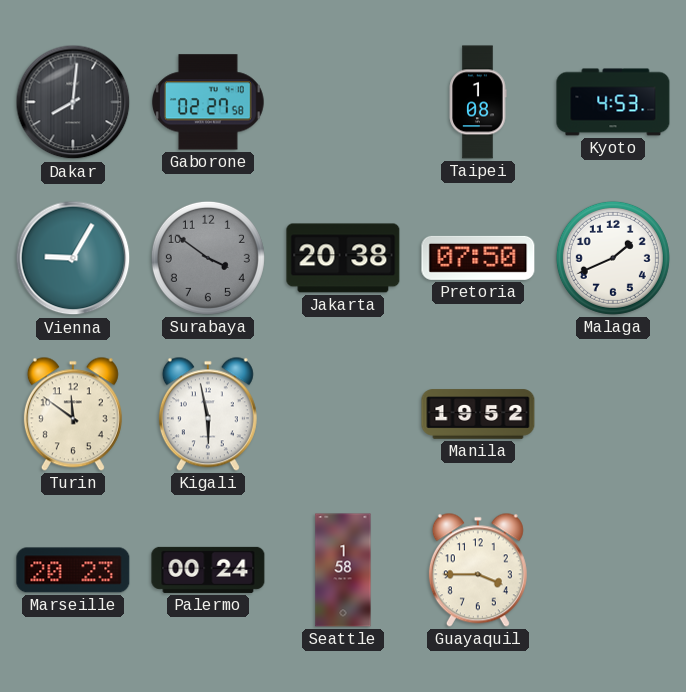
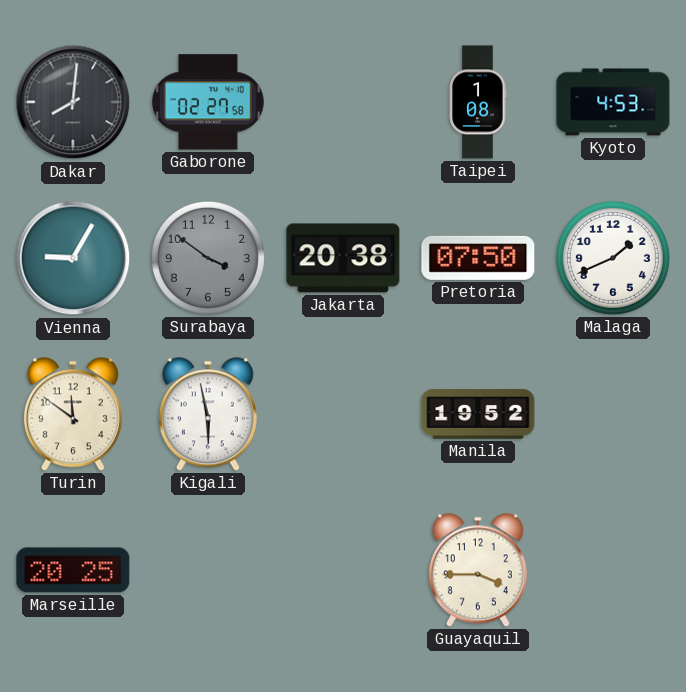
Marseille: 20:23 -> 20:25 (73, 570)
Palermo: 00:24 -> none (208, 570)
Seattle: 1:58 -> none (343, 570)
